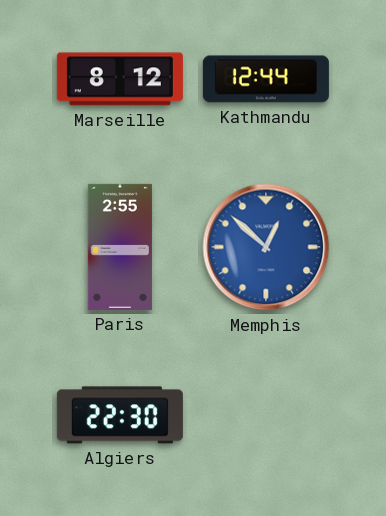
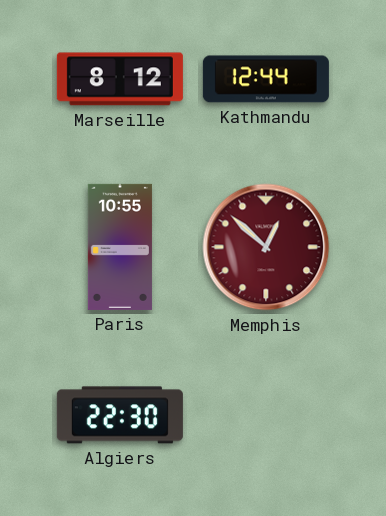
Paris: 2:55 -> 10:55 (120, 247)
Memphis dial: blue -> burgundy (266, 247)
